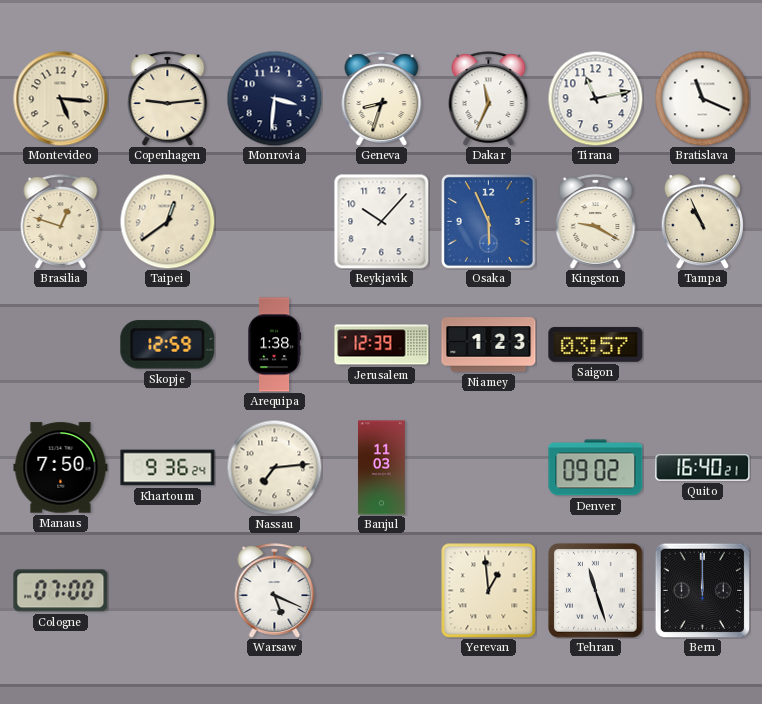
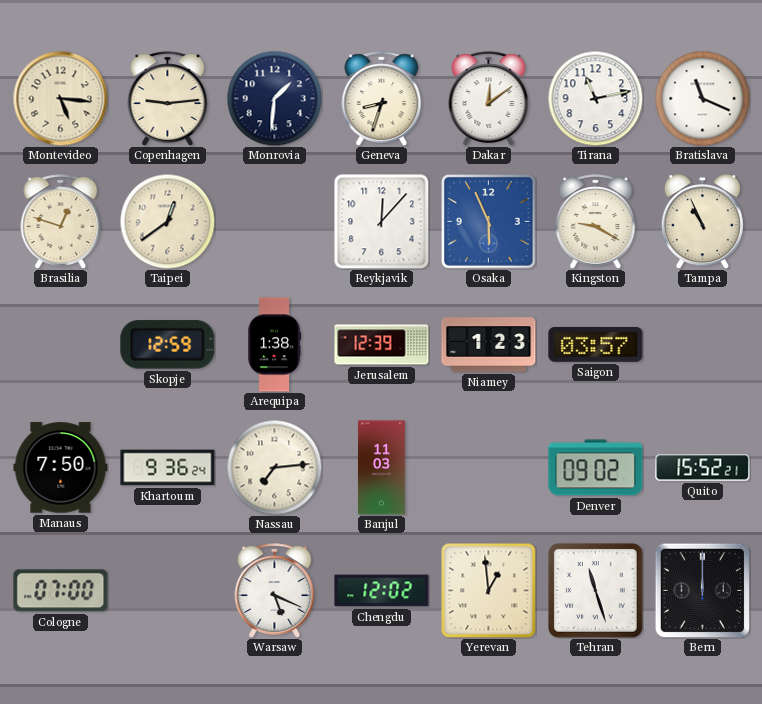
Monrovia: 3:31 -> 1:31 (274, 98)
Dakar: 11:34 -> 12:09 (489, 99)
Reykjavik: 10:07 -> 12:07 (381, 221)
Quito: 16:40 -> 15:52 (703, 468)
Chengdu: none -> 12:02 (382, 591)
